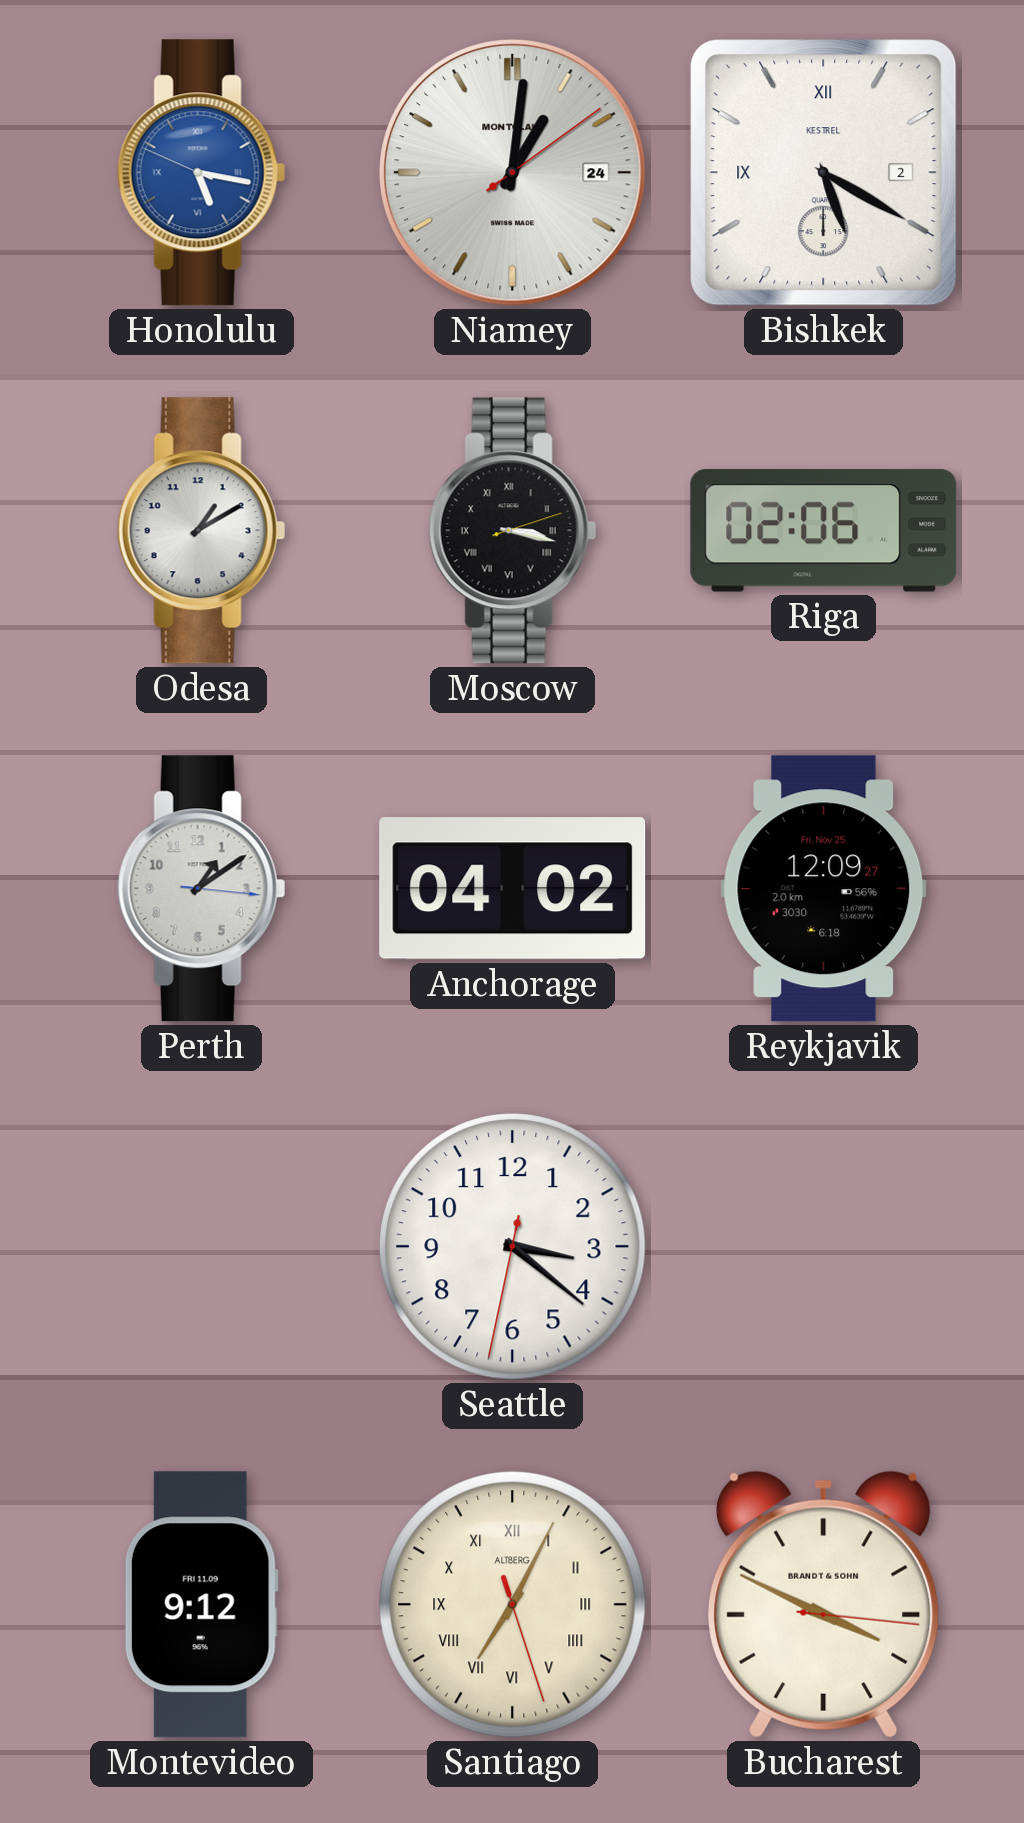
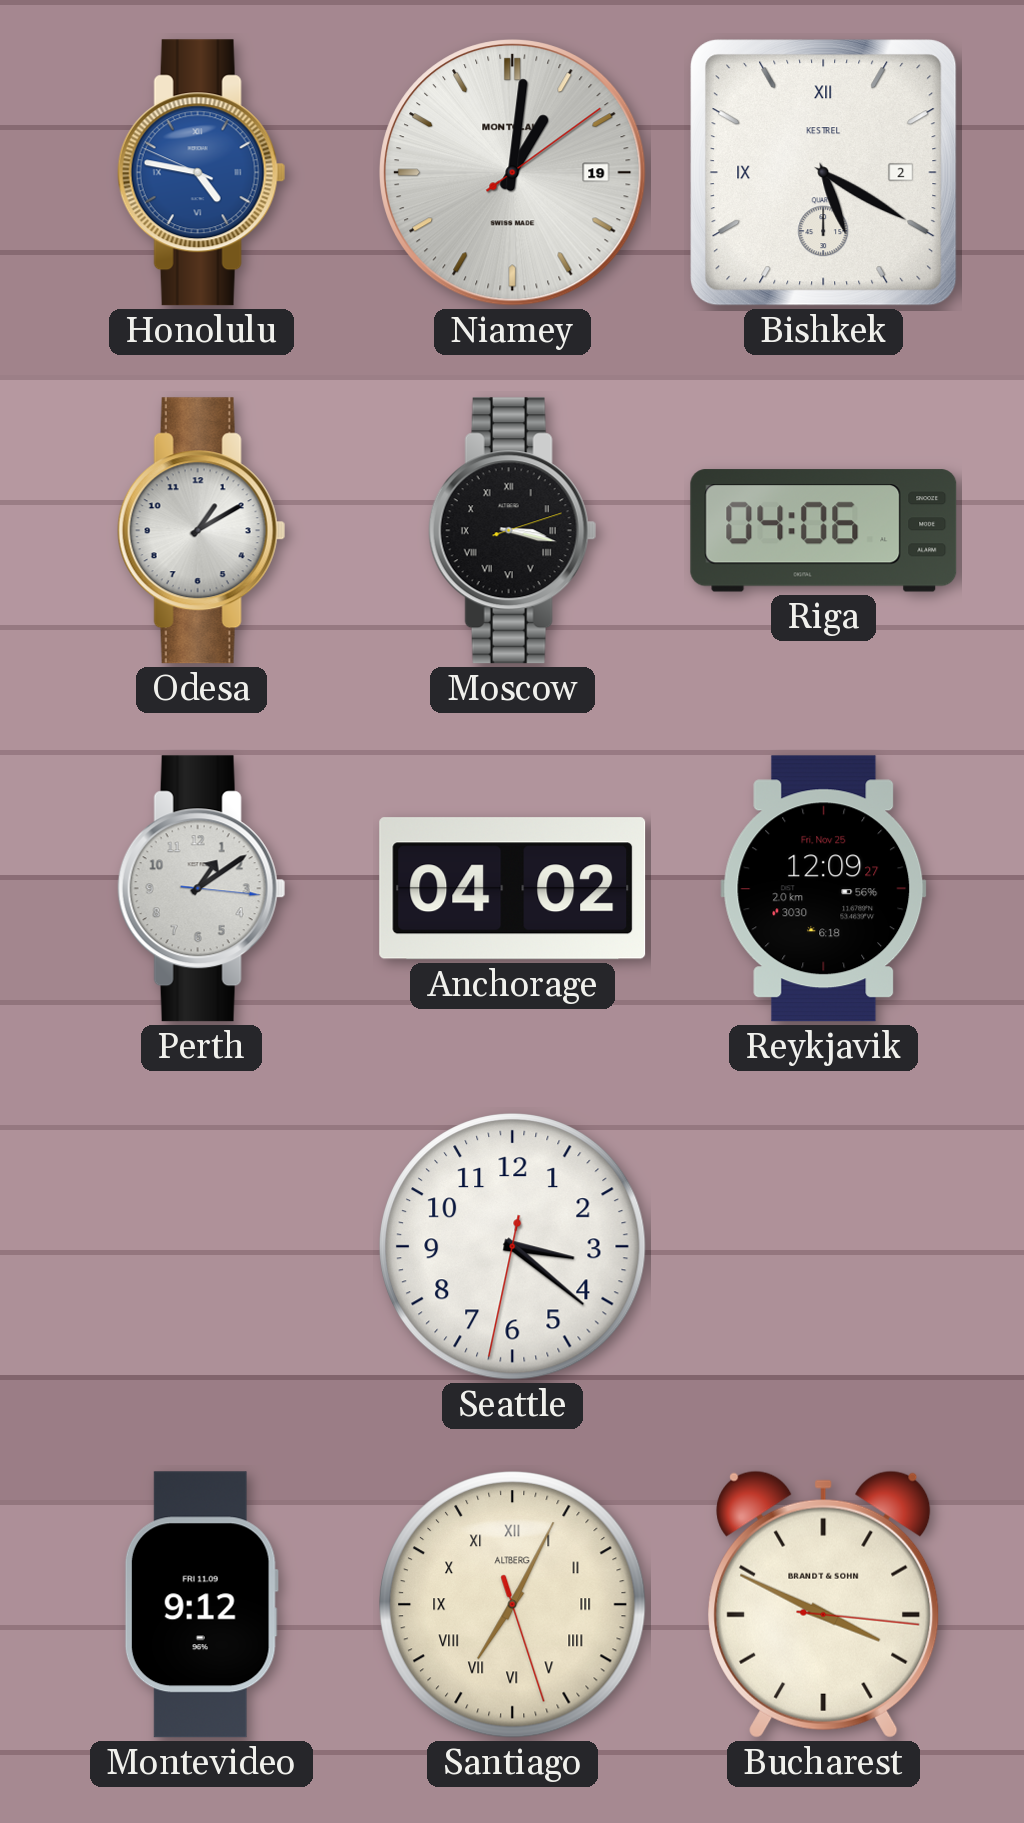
Honolulu: 5:16 -> 4:46 (201, 173)
Niamey date: 24 -> 19 (513, 173)
Riga: 02:06 -> 04:06 (824, 531)
